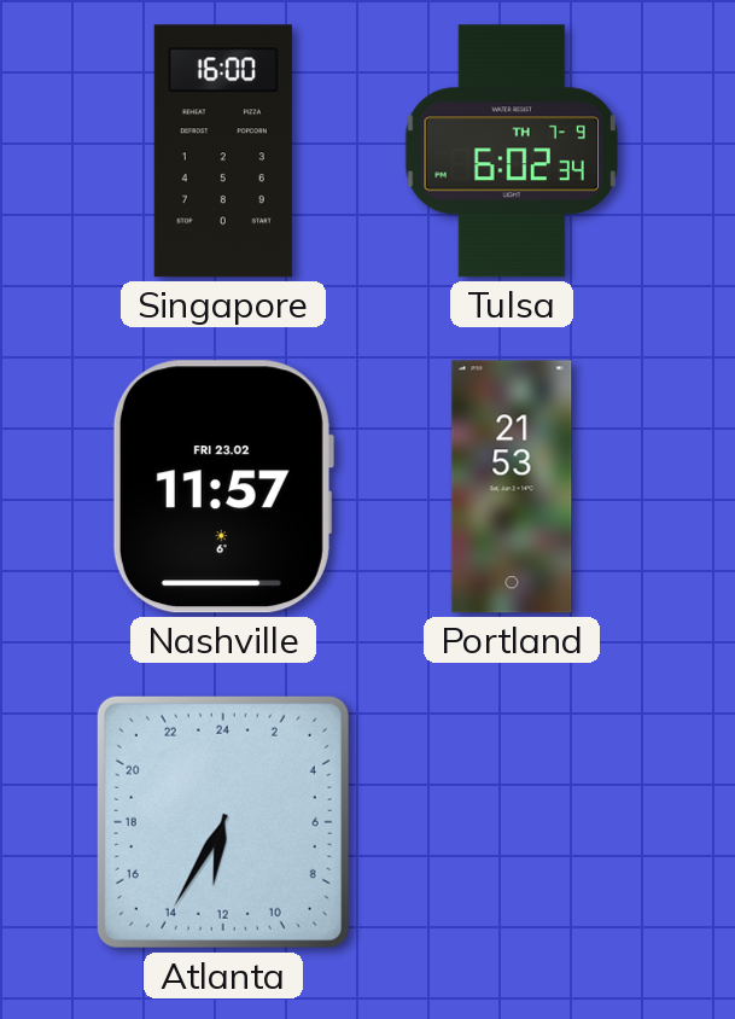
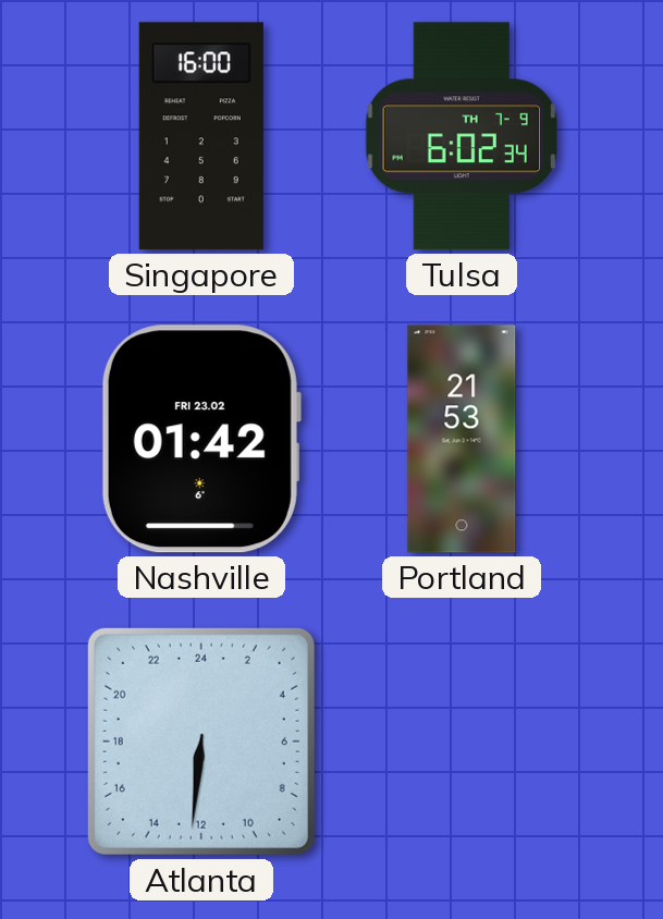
Nashville: 11:57 -> 01:42 (200, 439)
Atlanta: 12:35 -> 12:31 (201, 742)
